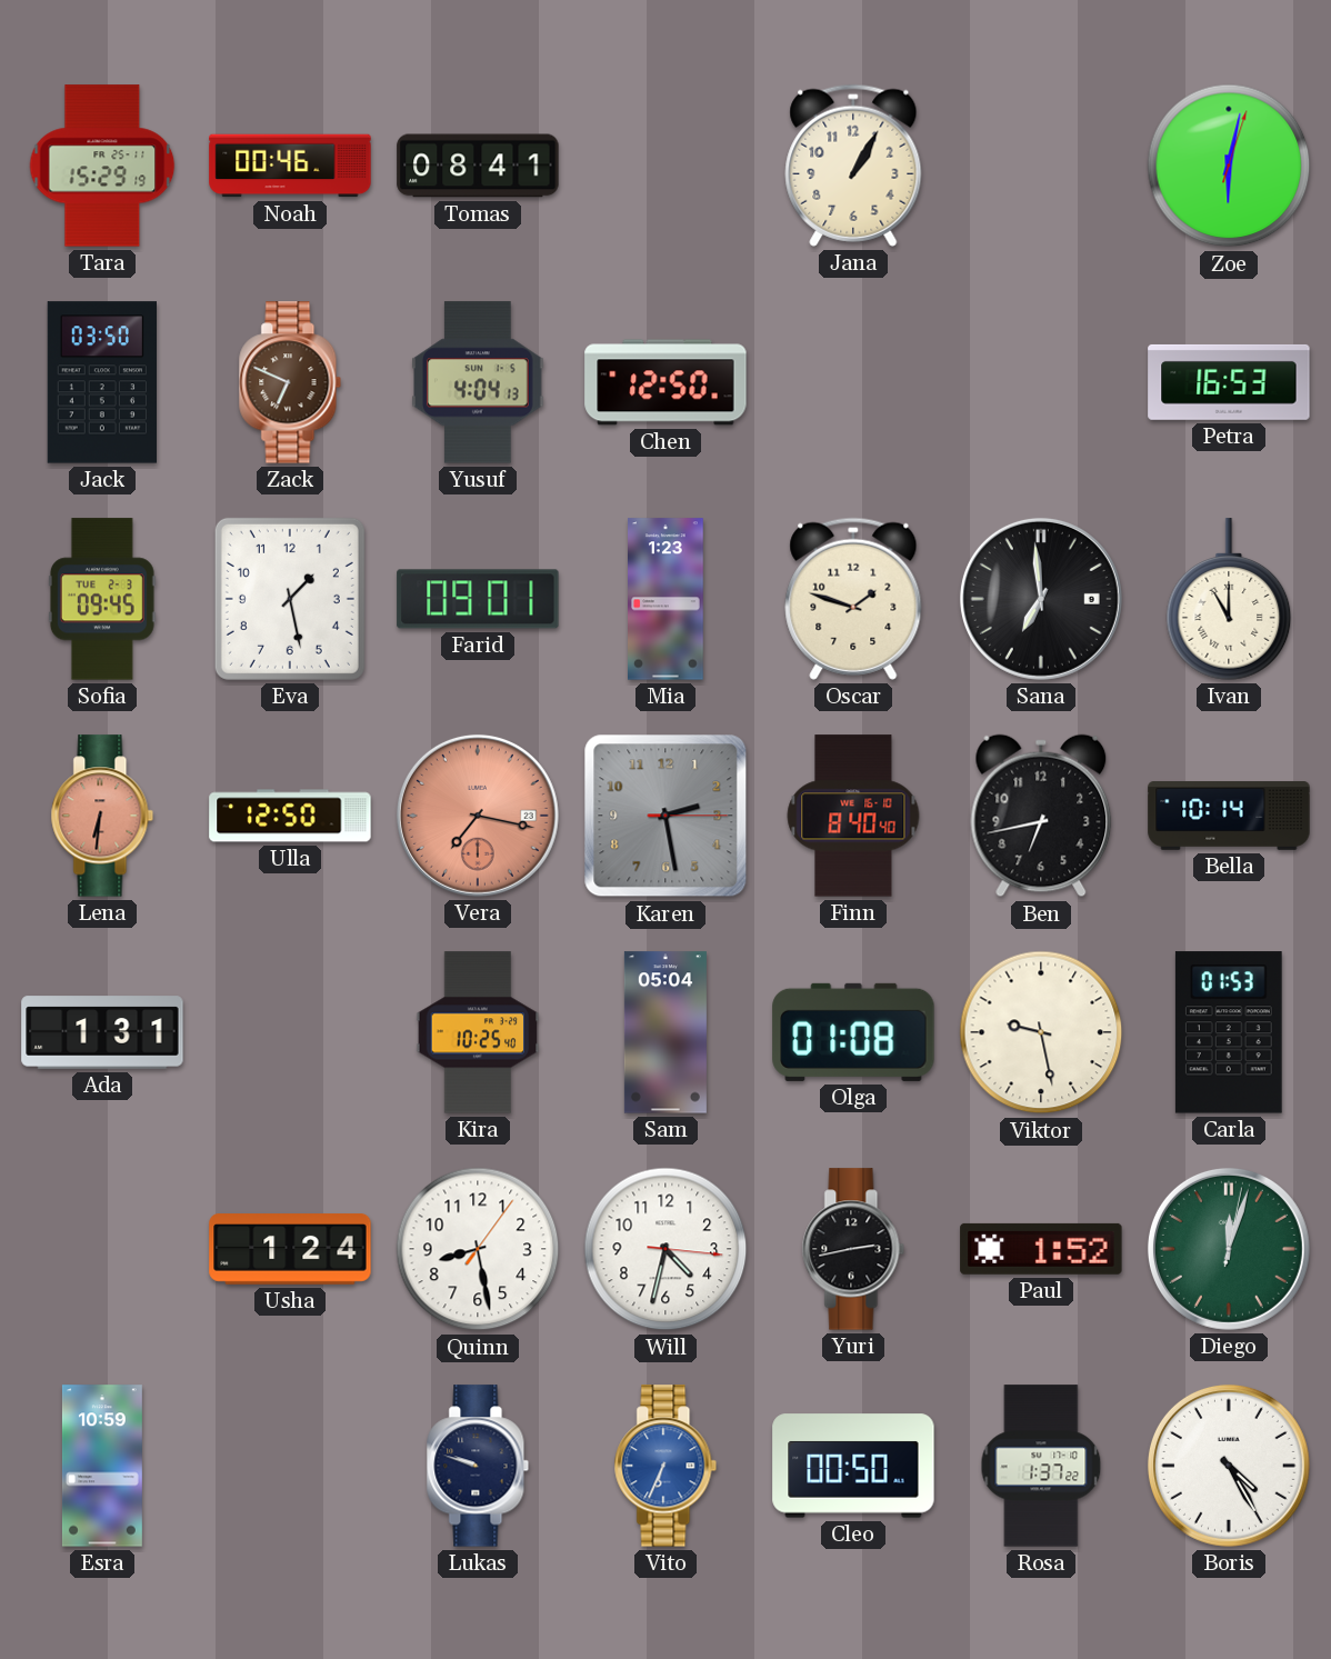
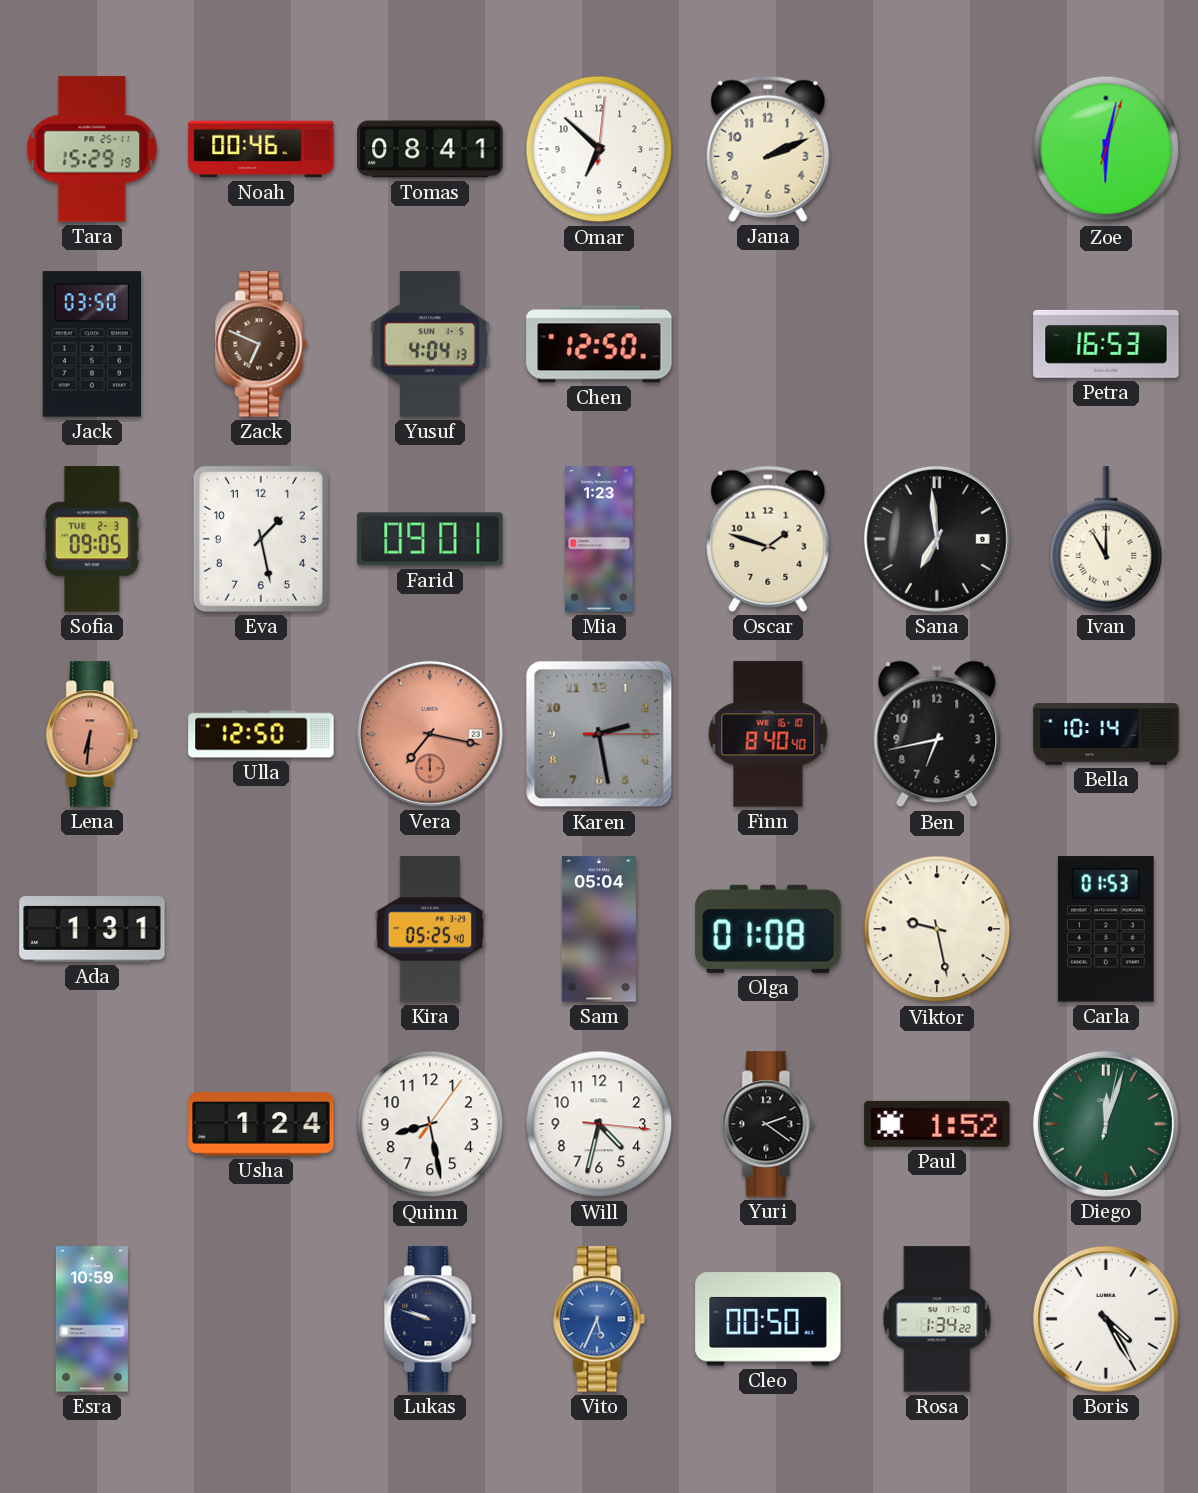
Omar: none -> 6:52 (599, 149)
Jana: 1:05 -> 2:11 (768, 149)
Sofia: 09:45 -> 09:05 (92, 539)
Kira: 10:25 -> 05:25 (430, 929)
Yuri: 2:43 -> 2:21 (768, 1124)
Vito: 6:34 -> 5:34 (599, 1319)
Rosa: 1:37 -> 1:34 (937, 1319)
